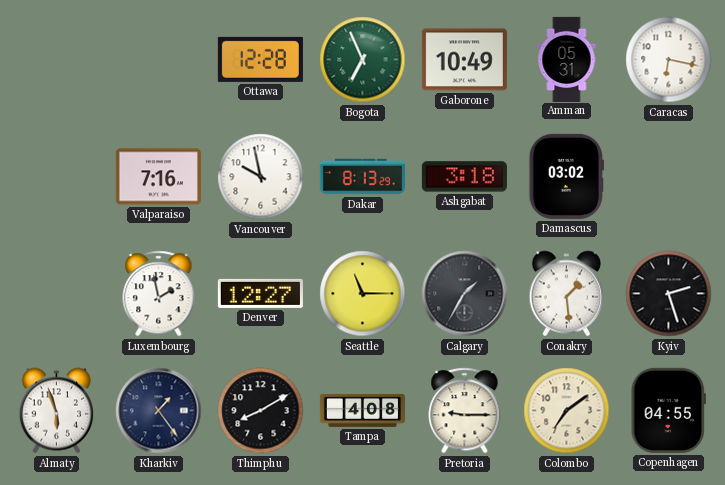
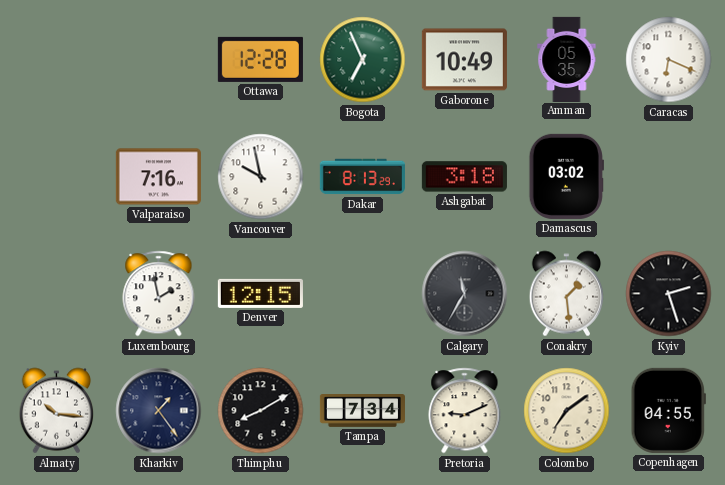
Amman: 05:31 -> 05:35 (567, 59)
Caracas: 6:17 -> 6:19 (669, 60)
Denver: 12:27 -> 12:15 (260, 293)
Seattle: 11:15 -> none (363, 294)
Calgary: 1:35 -> 11:35 (465, 294)
Almaty: 5:57 -> 10:16 (57, 411)
Tampa: 4:08 -> 7:34 (362, 411)
Pretoria: 9:15 -> 9:11 (465, 411)
